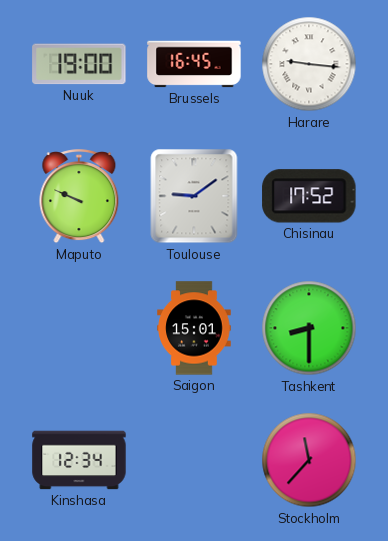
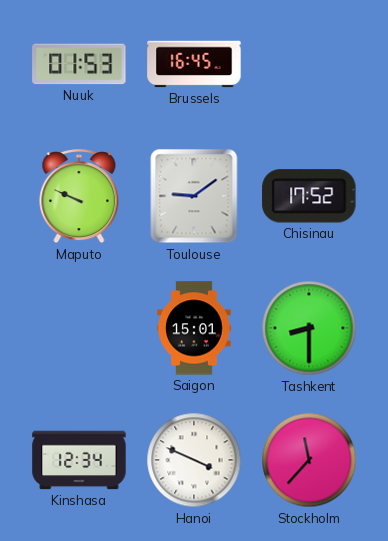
Nuuk: 19:00 -> 01:53 (79, 64)
Harare: 9:16 -> none (309, 64)
Hanoi: none -> 3:49 (194, 460)
